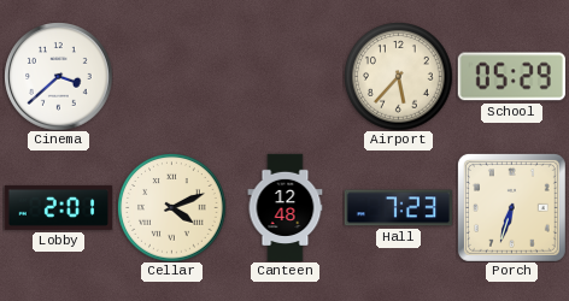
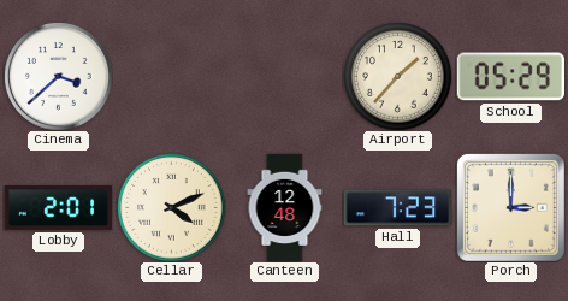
Airport: 5:37 -> 1:37 (397, 76)
Porch: 6:33 -> 3:00 (510, 207)
